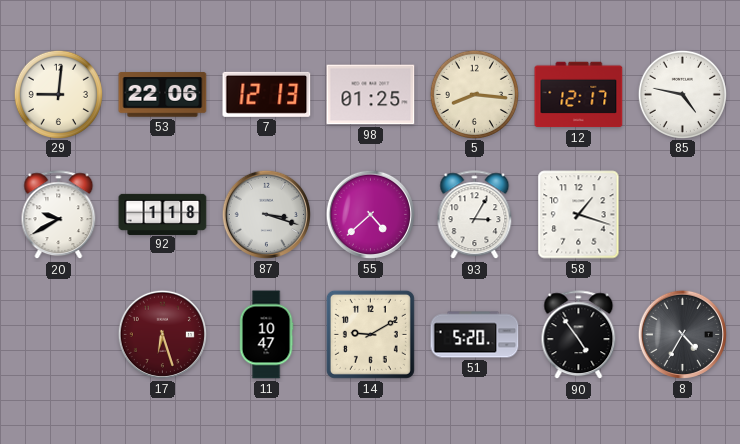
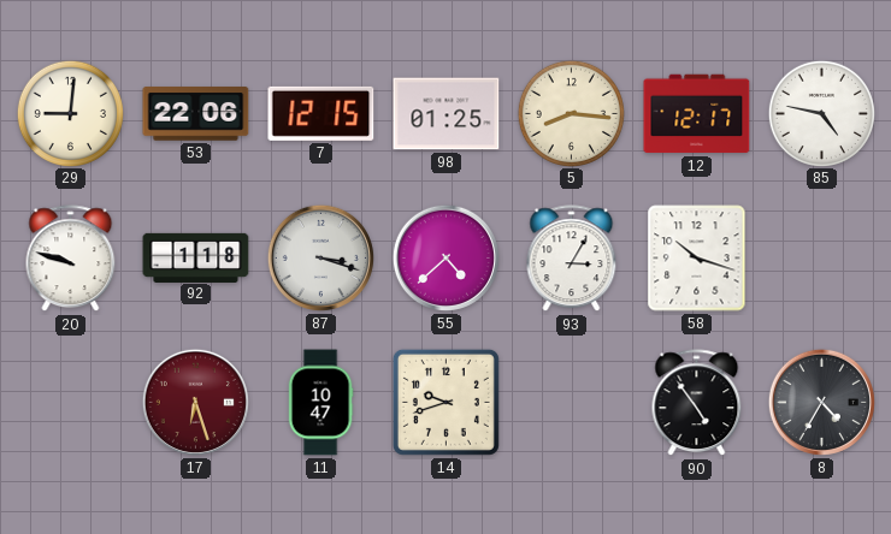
7: 12:13 -> 12:15 (321, 113)
20: 9:40 -> 9:48 (71, 259)
58: 1:18 -> 10:18 (697, 259)
14: 9:10 -> 9:42 (445, 402)
51: 5:20 -> none (475, 335)
